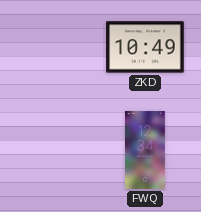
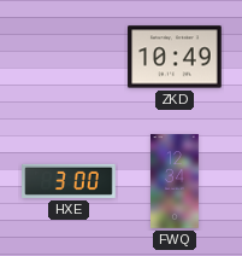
HXE: none -> 3:00 (69, 181)
